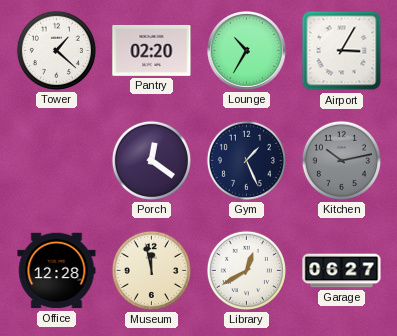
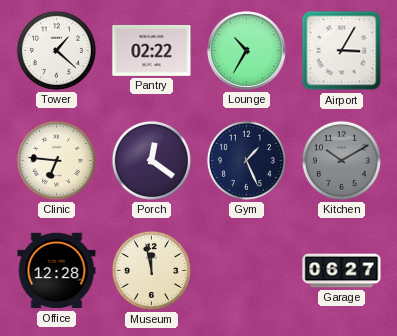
Pantry: 02:20 -> 02:22 (152, 50)
Clinic: none -> 6:46 (56, 160)
Kitchen: 10:13 -> 10:10 (341, 160)
Library: 12:40 -> none (246, 270)
